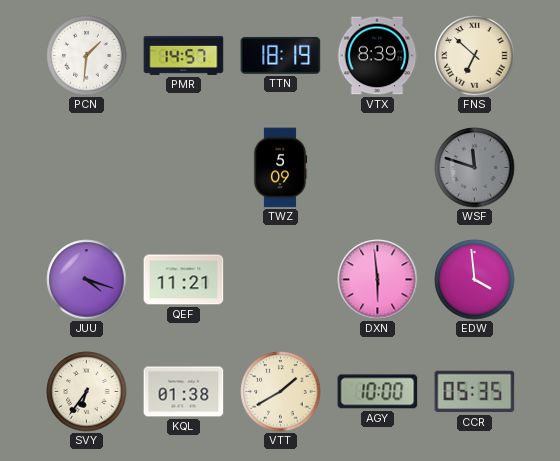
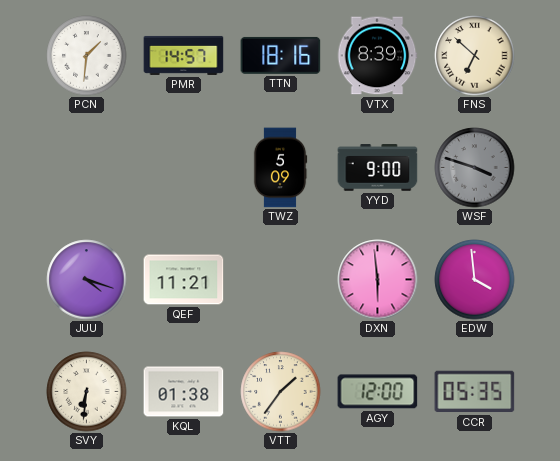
TTN: 18:19 -> 18:16 (281, 55)
YYD: none -> 9:00 (378, 168)
WSF: 11:48 -> 3:48 (475, 168)
SVY: 6:36 -> 6:31 (87, 392)
VTT: 1:40 -> 1:36 (281, 392)
AGY: 10:00 -> 12:00 (378, 392)
